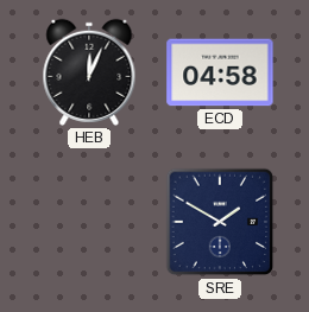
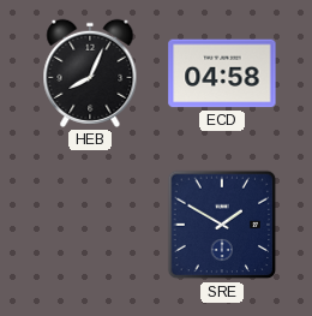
HEB: 12:04 -> 8:04 (90, 73)
